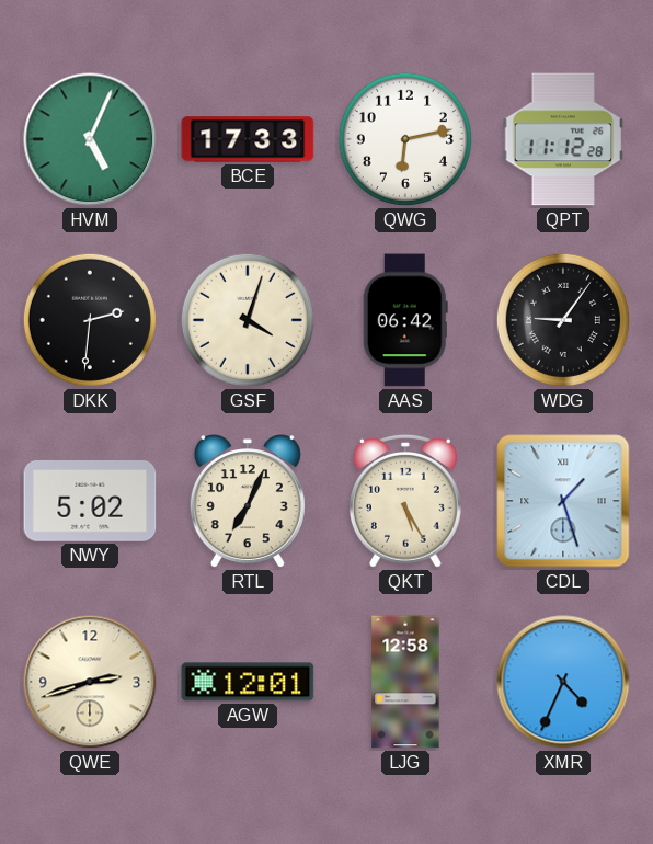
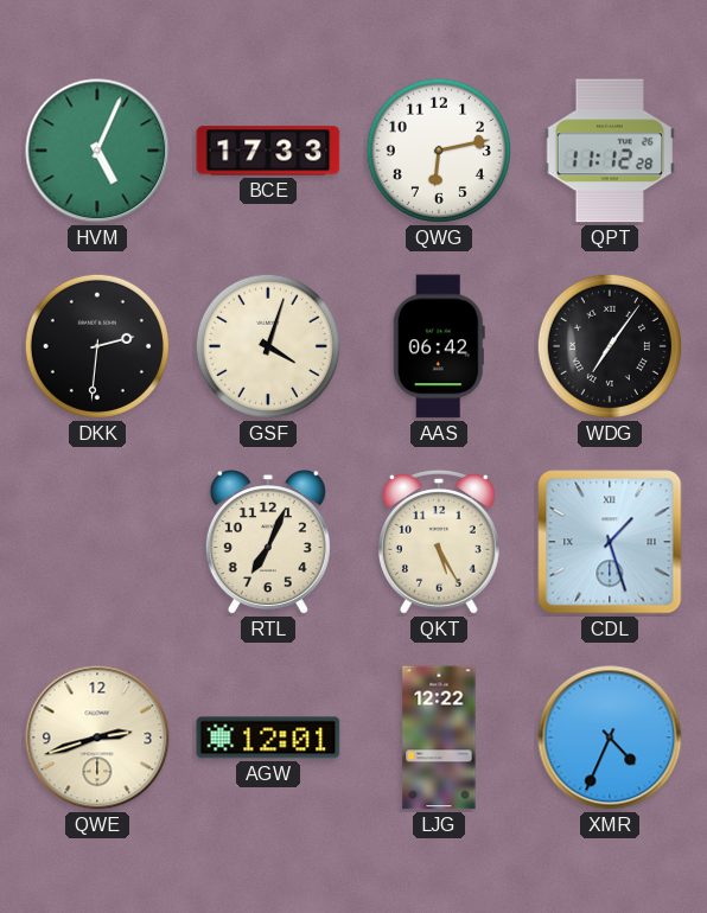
WDG: 9:06 -> 7:06 (610, 346)
NWY: 5:02 -> none (90, 502)
LJG: 12:58 -> 12:22 (439, 738)
